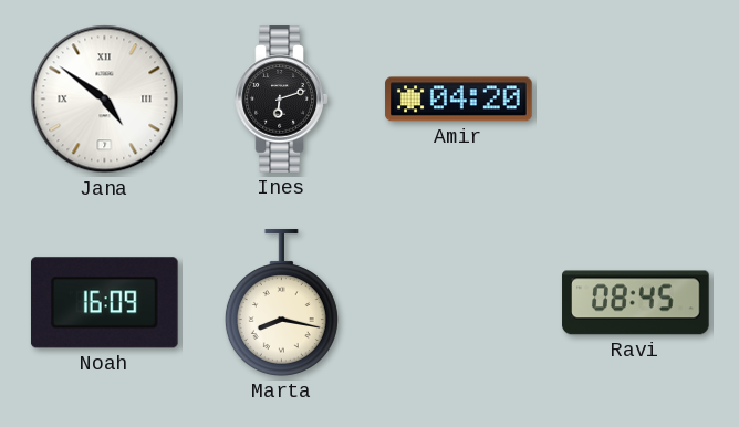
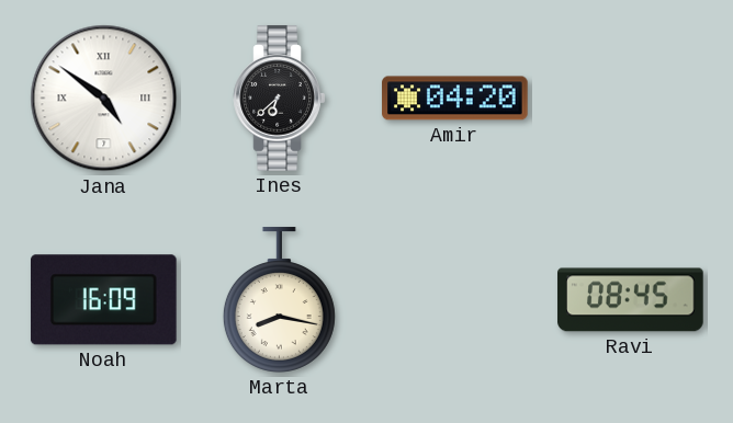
Ines: 6:12 -> 6:38 (280, 99)
